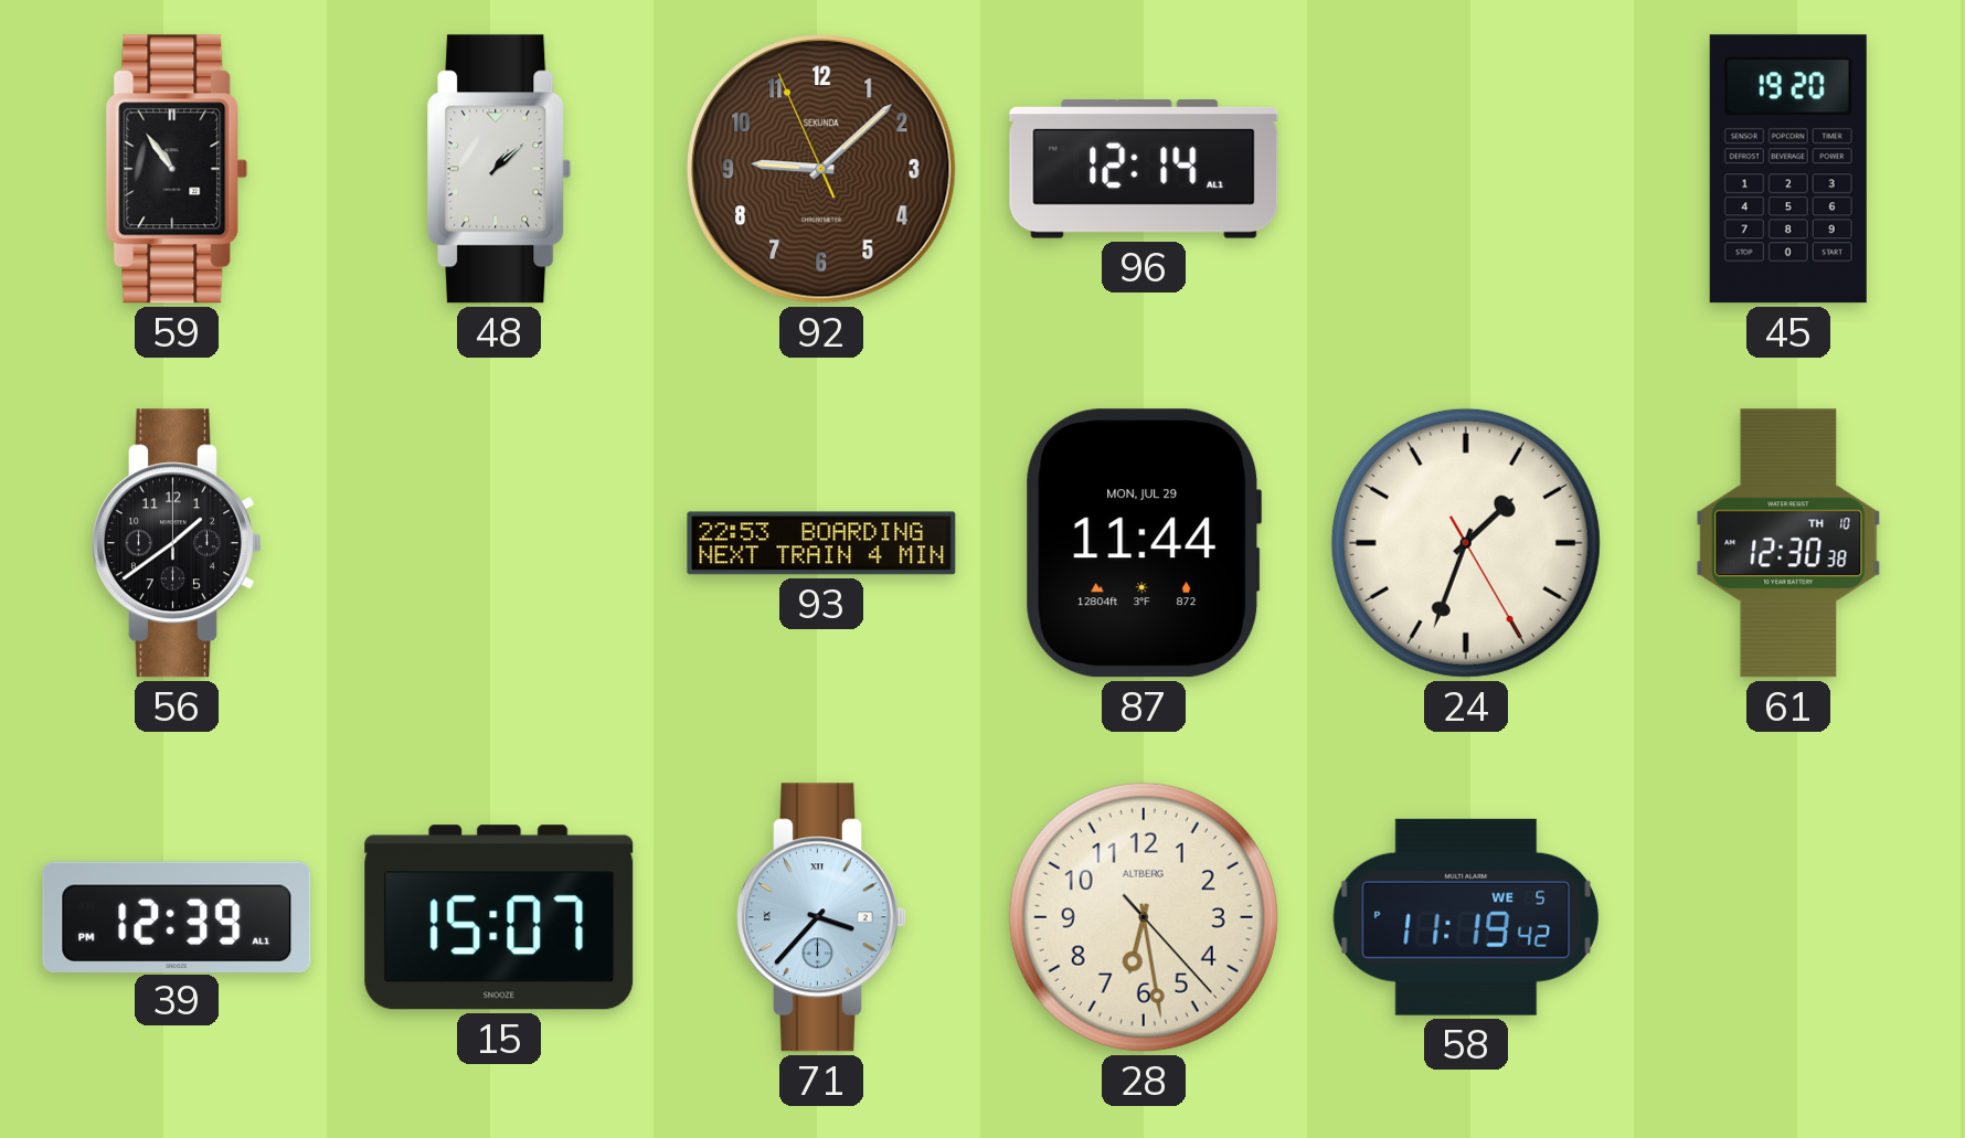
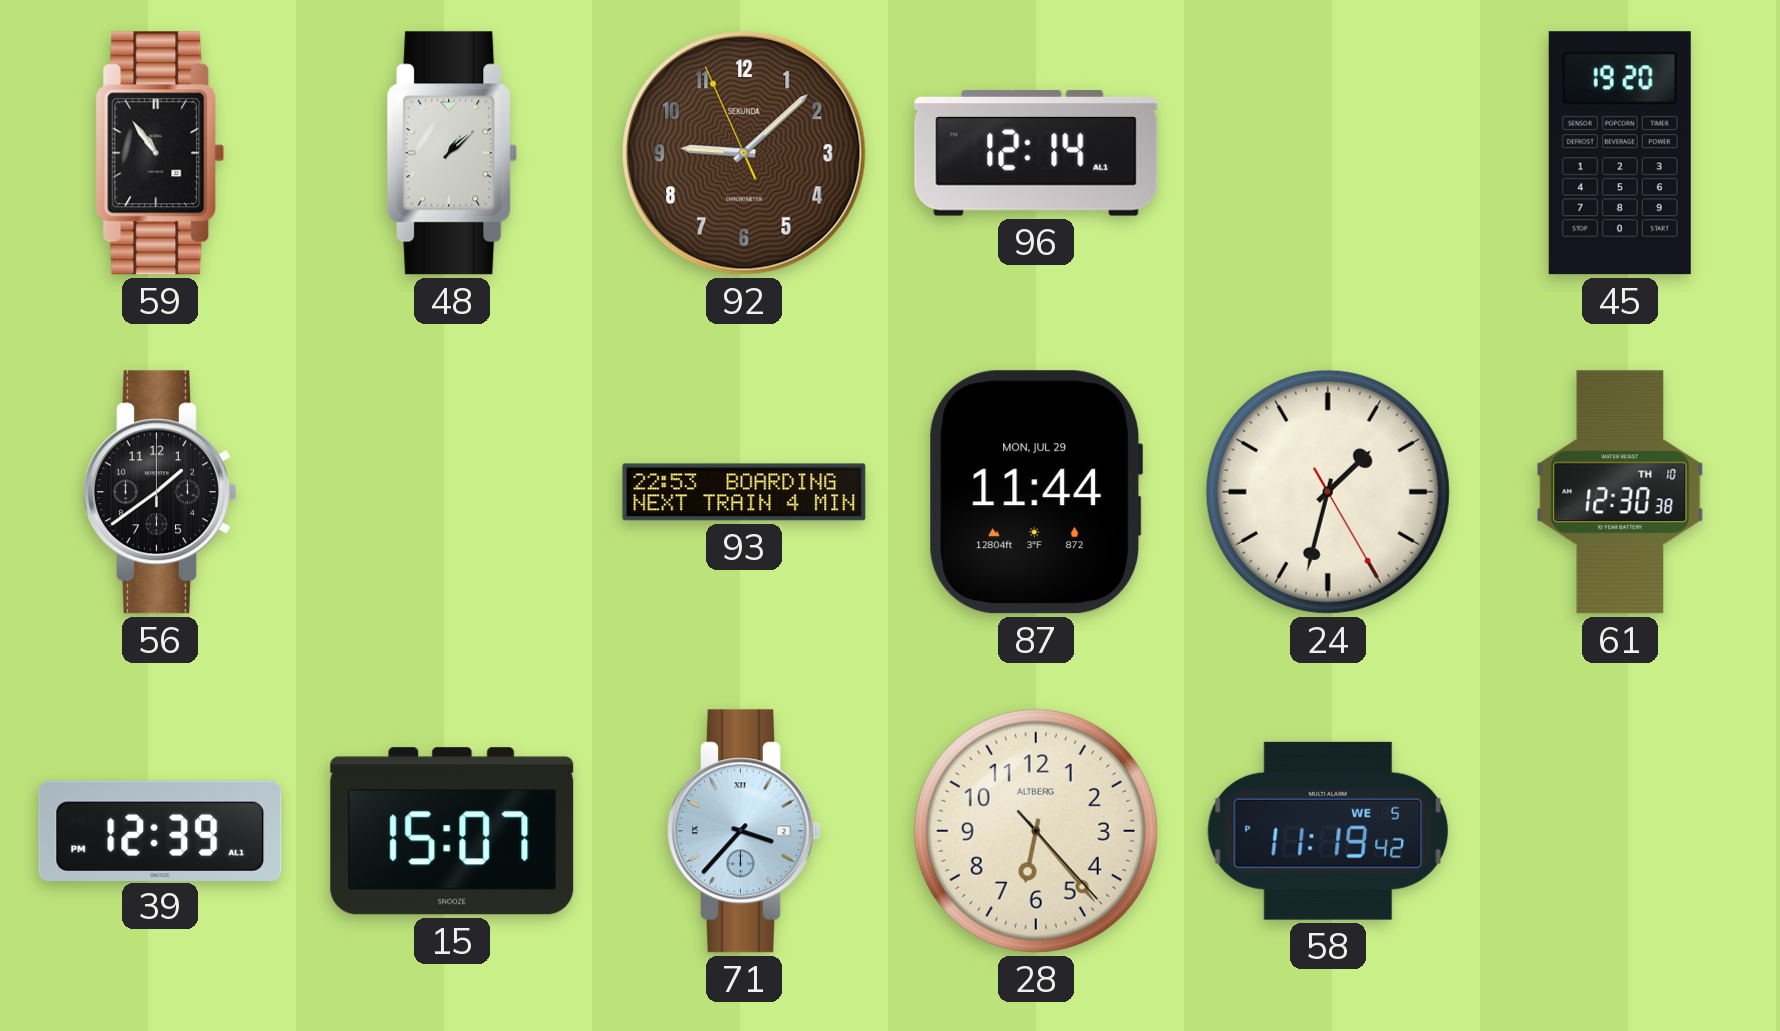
24: 1:33 -> 1:32 (1328, 492)
28: 6:28 -> 6:23 (1036, 831)
